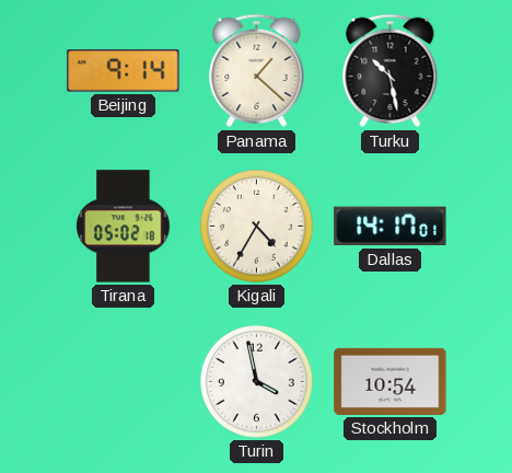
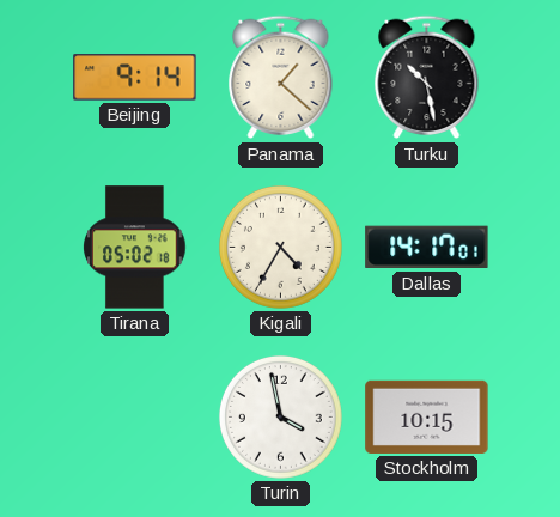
Stockholm: 10:54 -> 10:15 (427, 416)
